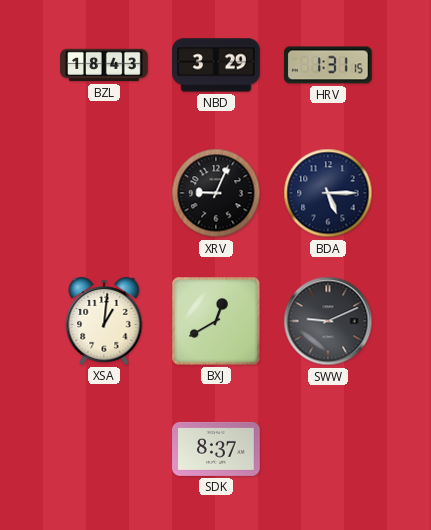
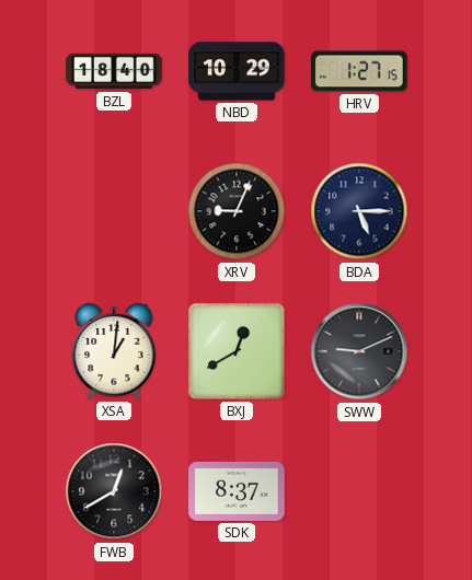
BZL: 18:43 -> 18:40 (114, 71)
NBD: 3:29 -> 10:29 (237, 71)
HRV: 1:31 -> 1:27 (359, 71)
FWB: none -> 12:40 (114, 491)
